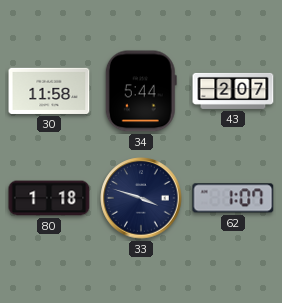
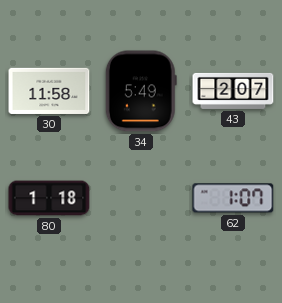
34: 5:44 -> 5:49 (141, 91)
33: 3:48 -> none (141, 198)
